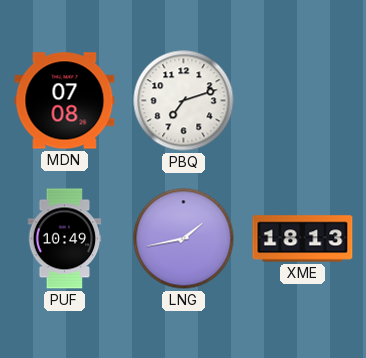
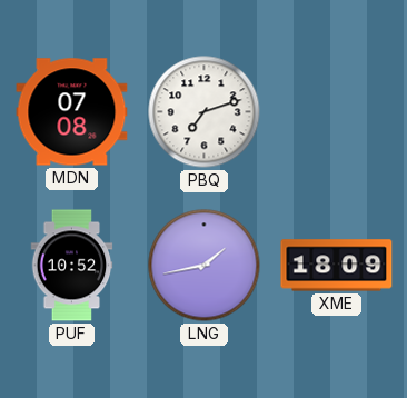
PUF: 10:49 -> 10:52 (72, 266)
XME: 18:13 -> 18:09 (337, 266)
